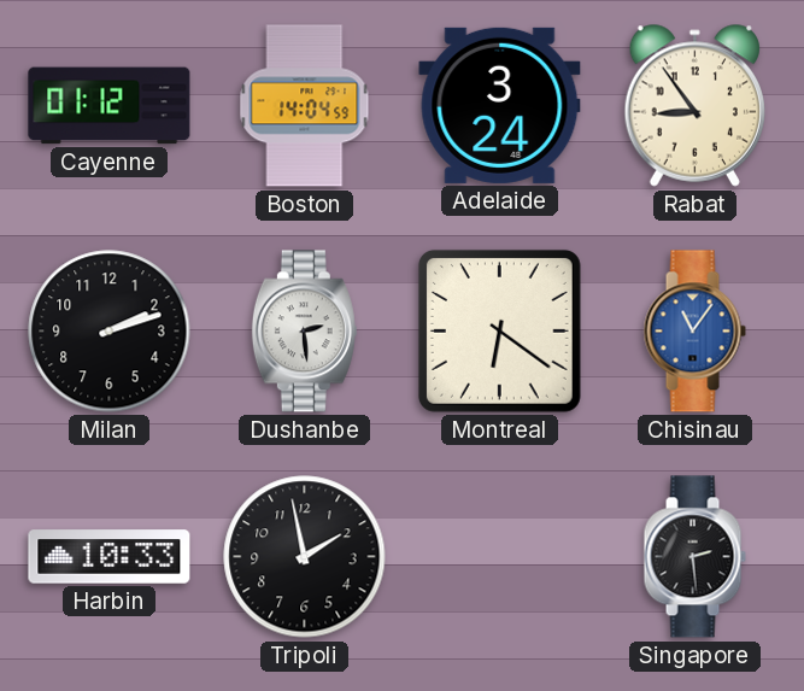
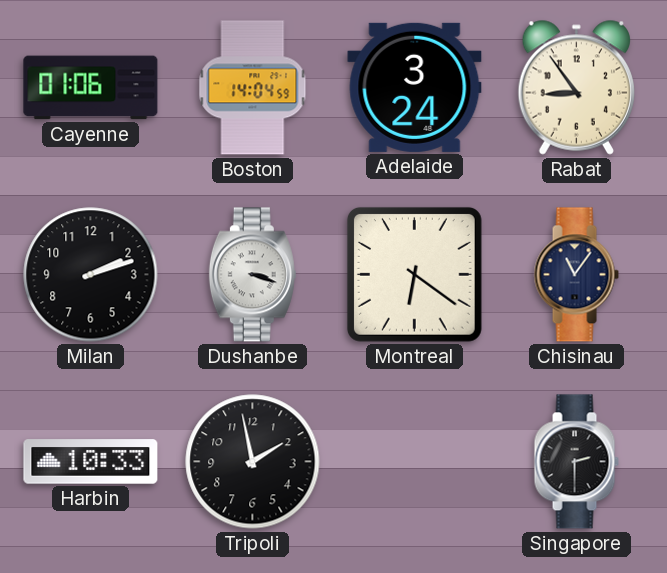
Cayenne: 01:12 -> 01:06 (91, 88)
Dushanbe: 2:29 -> 3:18 (252, 275)
Chisinau dial: blue -> navy (576, 275)
Singapore: 2:29 -> 2:30 (576, 462)
